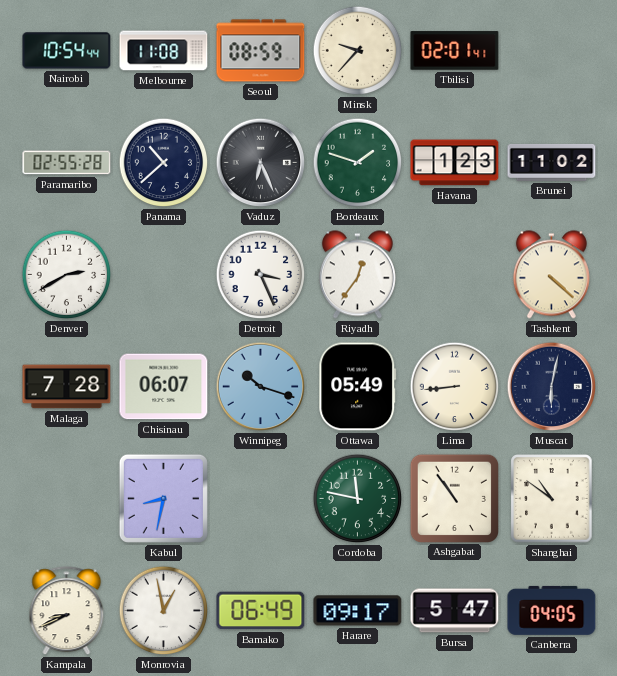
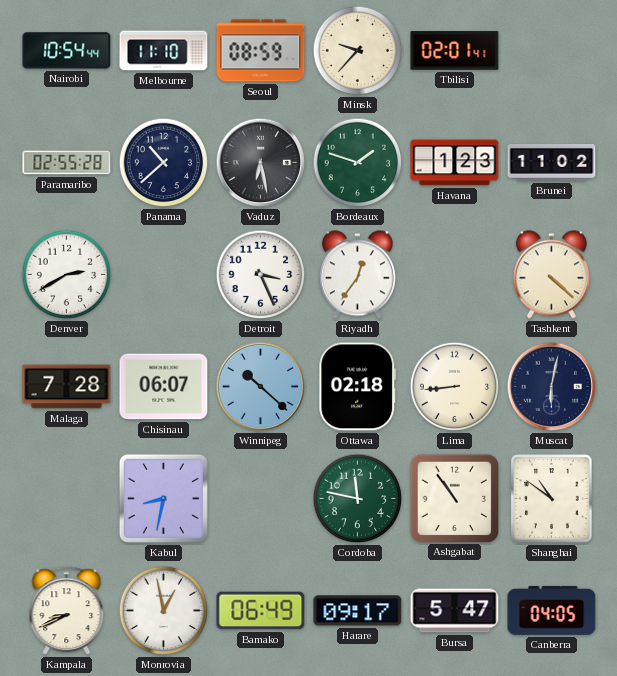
Melbourne: 11:08 -> 11:10 (164, 51)
Vaduz: 6:26 -> 6:28 (261, 163)
Winnipeg: 10:18 -> 10:22 (261, 387)
Ottawa: 05:49 -> 02:18 (358, 387)
